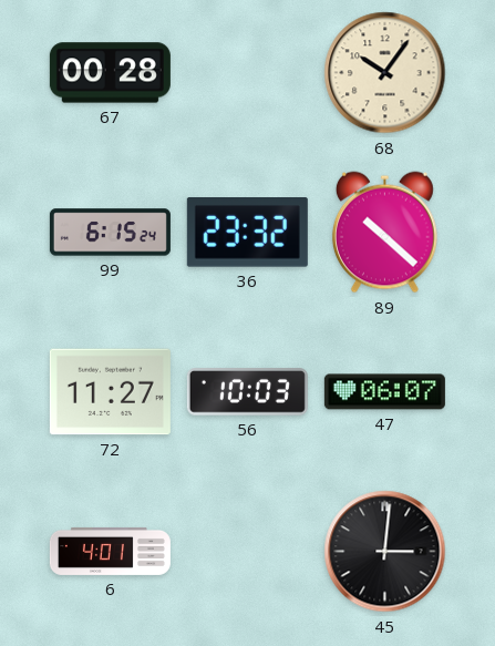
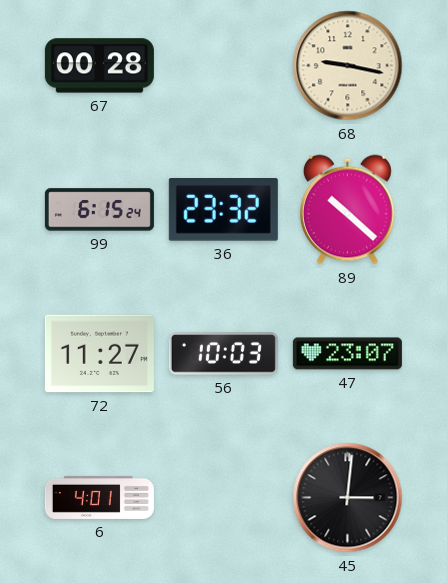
68: 10:06 -> 9:17 (348, 66)
47: 06:07 -> 23:07 (347, 354)
